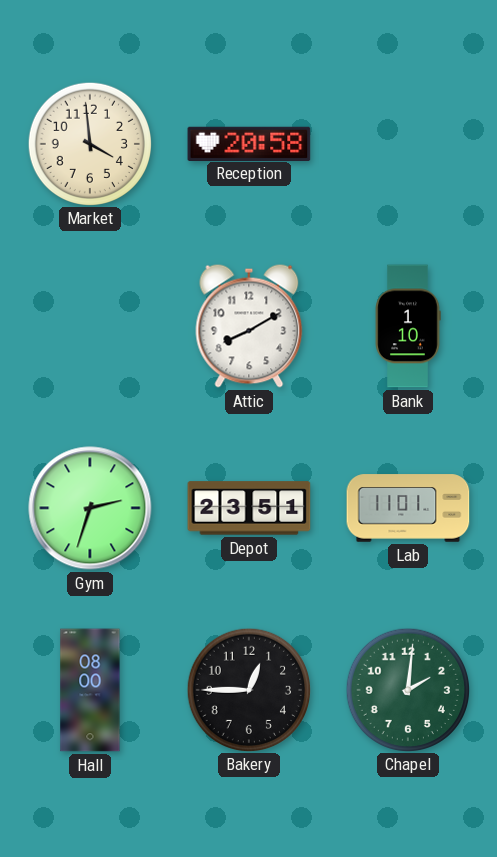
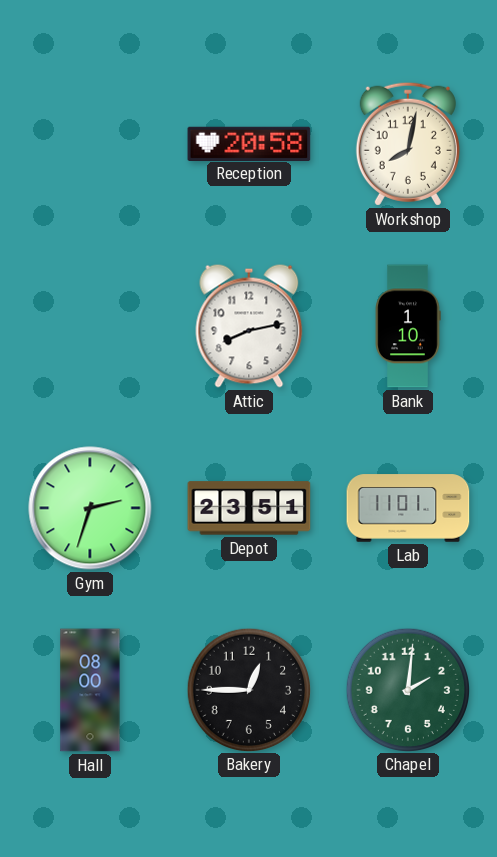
Market: 3:59 -> none (89, 143)
Workshop: none -> 8:02 (408, 144)
Attic: 8:10 -> 8:13 (249, 326)
